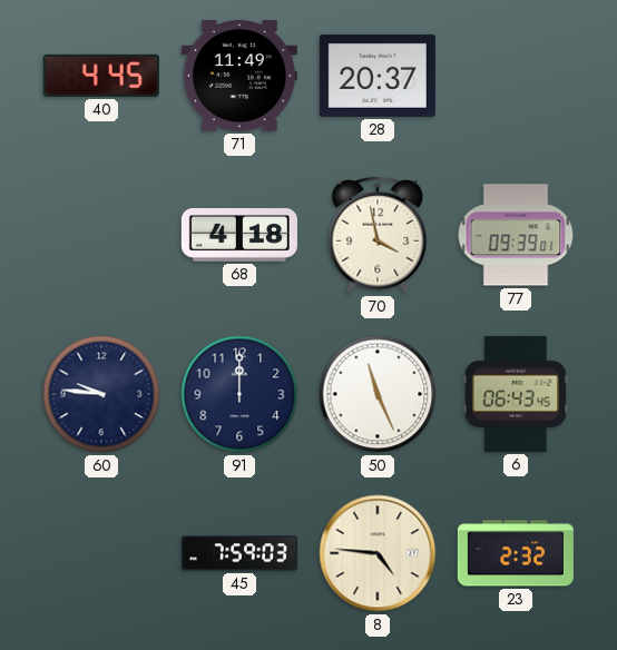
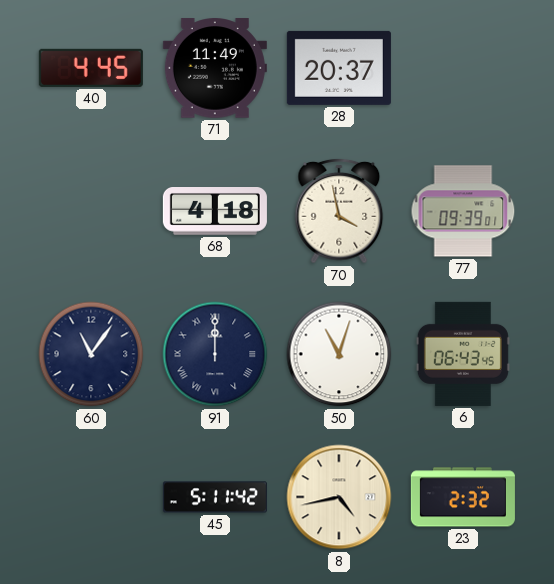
60: 9:46 -> 11:06 (91, 354)
91 numerals: Arabic -> Roman (215, 354)
50: 11:26 -> 11:03 (339, 354)
45: 7:59 -> 5:11 (215, 497)
8: 4:46 -> 4:43 (339, 497)
